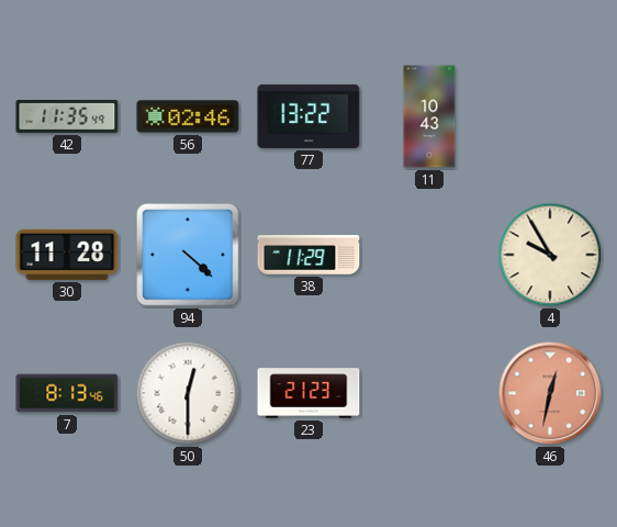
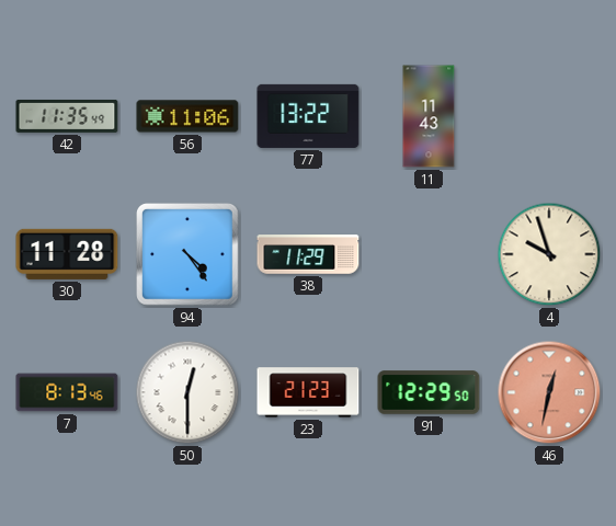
56: 02:46 -> 11:06 (187, 116)
11: 10:43 -> 11:43 (429, 116)
94: 4:22 -> 4:24 (189, 255)
4: 9:55 -> 9:57 (549, 254)
91: none -> 12:29 (429, 392)
